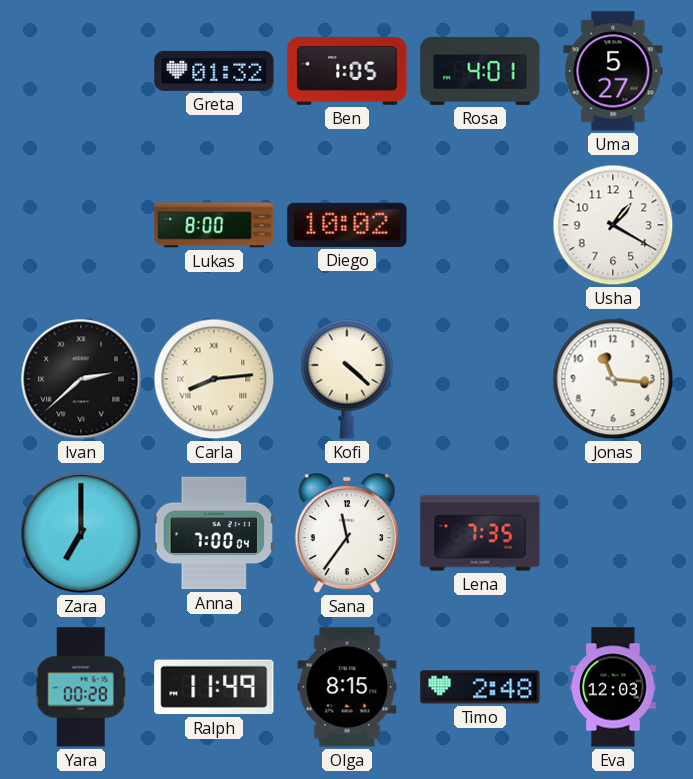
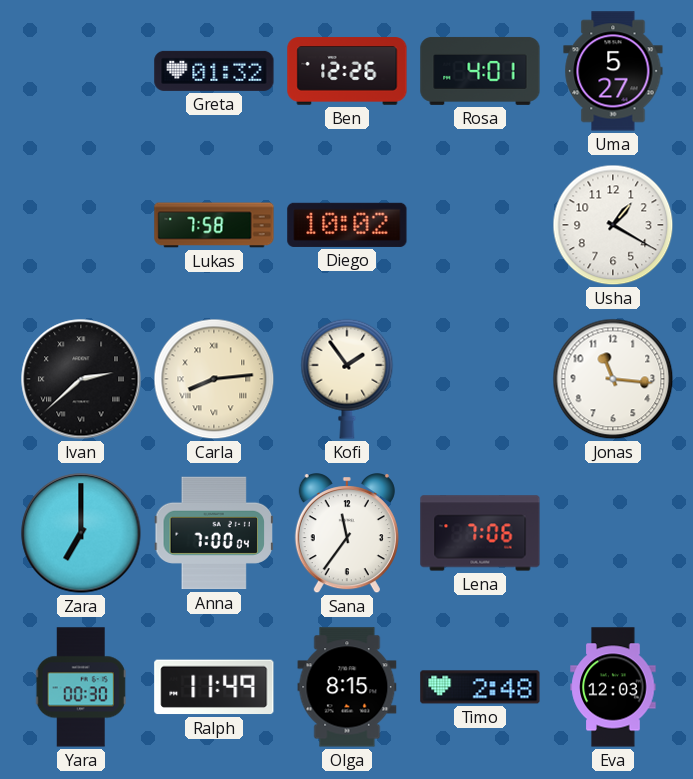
Ben: 1:05 -> 12:26 (347, 71)
Lukas: 8:00 -> 7:58 (214, 225)
Kofi: 4:22 -> 1:54 (347, 379)
Lena: 7:35 -> 7:06 (480, 533)
Yara: 00:28 -> 00:30 (81, 687)
